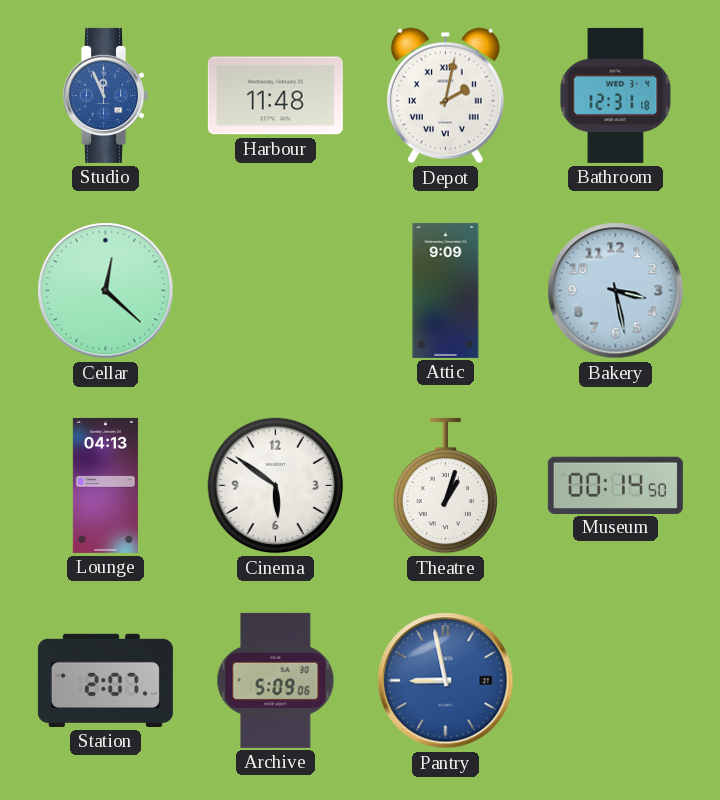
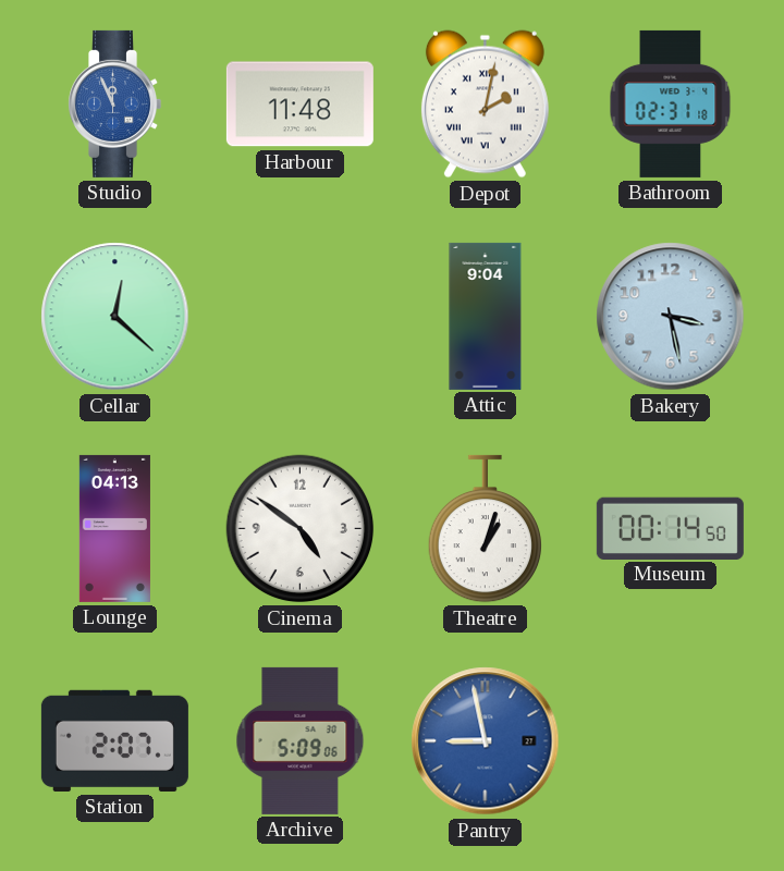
Bathroom: 12:31 -> 02:31 (671, 103)
Attic: 9:09 -> 9:04 (486, 316)
Cinema: 5:51 -> 4:51 (301, 529)
